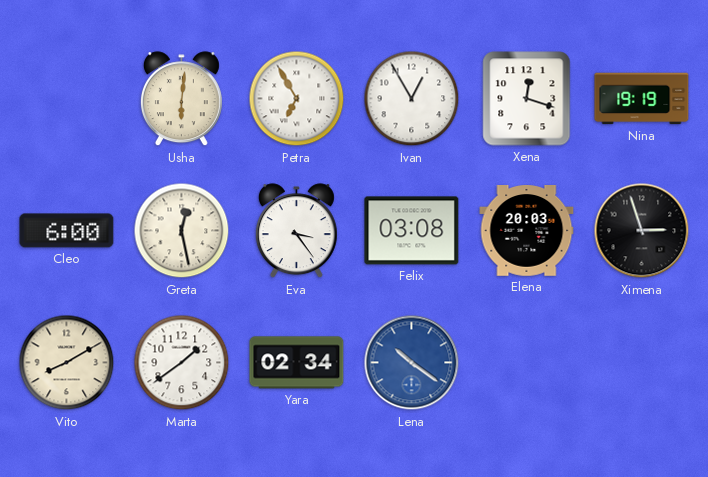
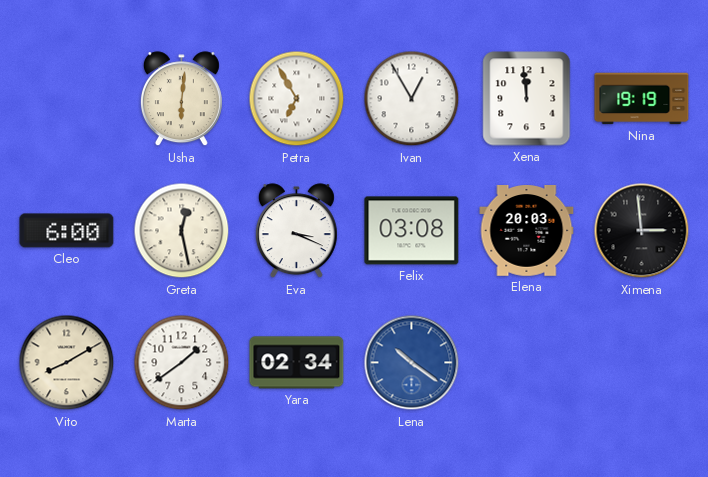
Xena: 12:18 -> 11:59 (527, 99)
Eva: 3:24 -> 3:19 (296, 231)
Ximena: 2:57 -> 2:59 (642, 231)
